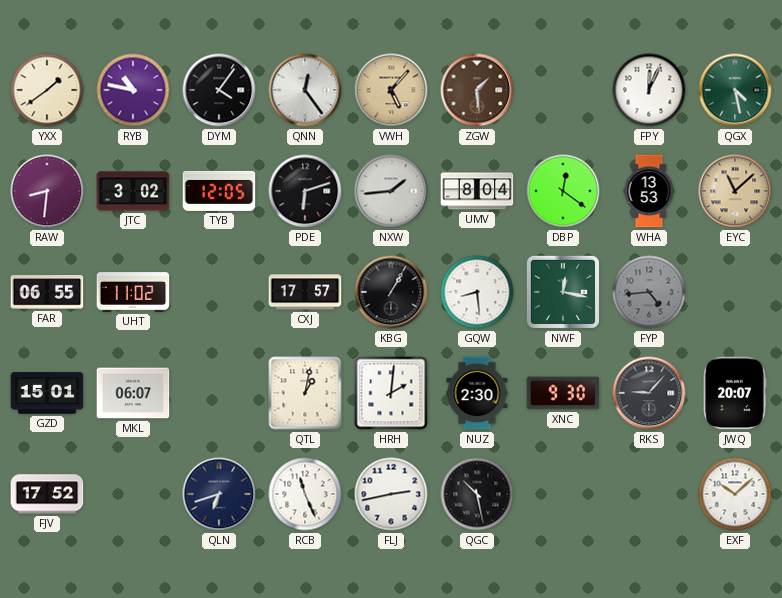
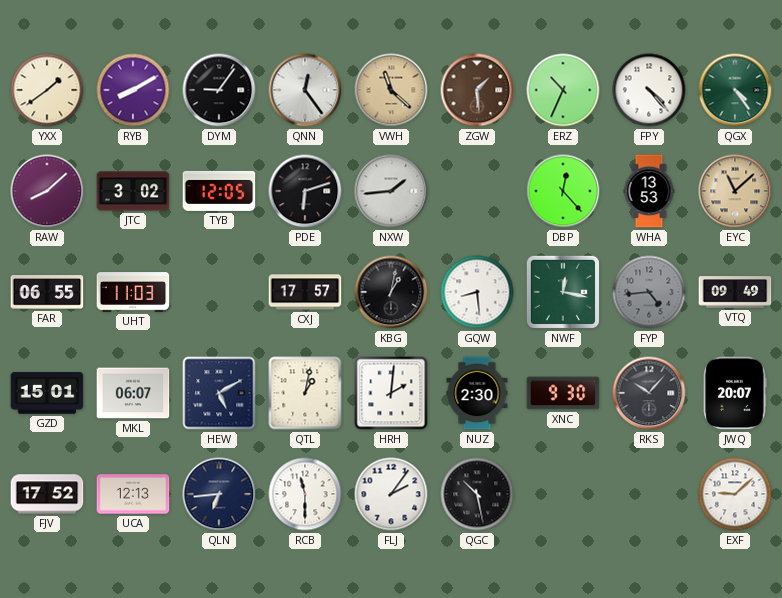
RYB: 10:47 -> 8:10 (133, 90)
DYM: 4:06 -> 9:06 (219, 90)
VWH: 5:07 -> 11:22 (391, 90)
ERZ: none -> 10:34 (563, 90)
FPY: 12:04 -> 4:23 (649, 90)
QGX: 4:28 -> 4:24 (735, 90)
RAW: 8:31 -> 8:08 (47, 191)
UMV: 8:04 -> none (477, 191)
DBP: 12:21 -> 12:23 (563, 191)
UHT: 11:02 -> 11:03 (133, 292)
KBG: 1:05 -> 1:02 (391, 292)
VTQ: none -> 09:49 (735, 292)
HEW: none -> 5:10 (219, 393)
RKS: 9:07 -> 10:07 (649, 393)
UCA: none -> 12:13 (133, 494)
QLN: 6:42 -> 6:44 (219, 494)
RCB: 11:26 -> 11:30 (305, 494)
FLJ: 2:43 -> 2:06 (391, 494)
EXF: 10:08 -> 9:08 (735, 494)
